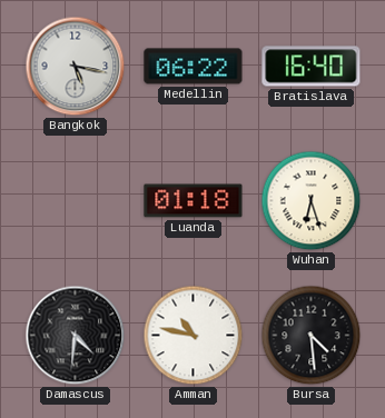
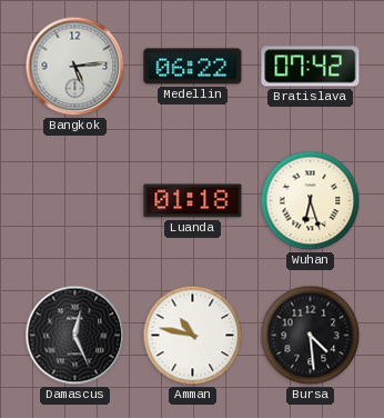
Bangkok: 5:17 -> 5:14 (75, 67)
Bratislava: 16:40 -> 07:42 (311, 67)
Damascus: 4:31 -> 12:26 (75, 336)
